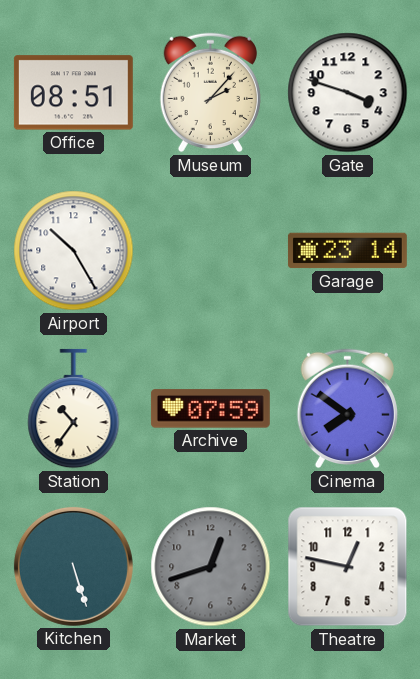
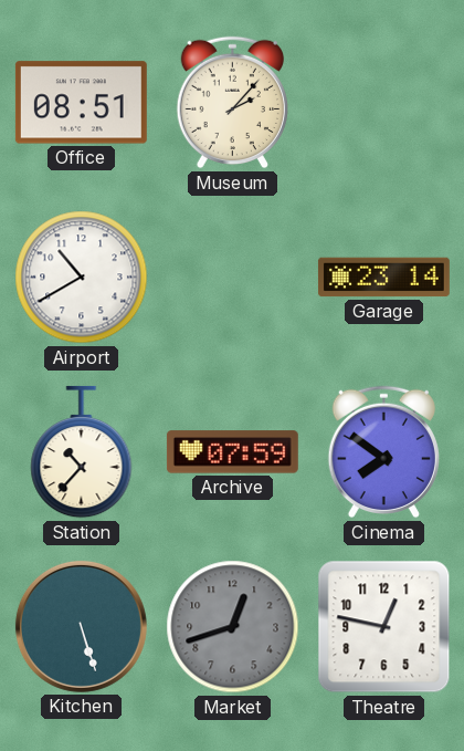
Gate: 3:48 -> none (348, 93)
Airport: 10:25 -> 10:40 (82, 278)
Station: 10:36 -> 10:37 (82, 452)
